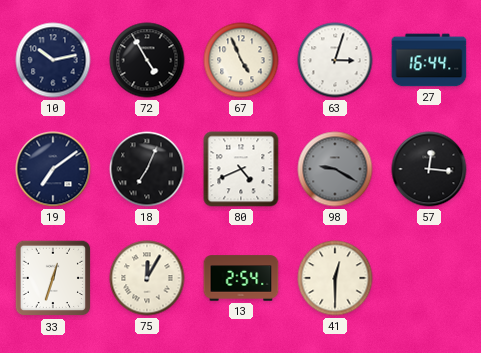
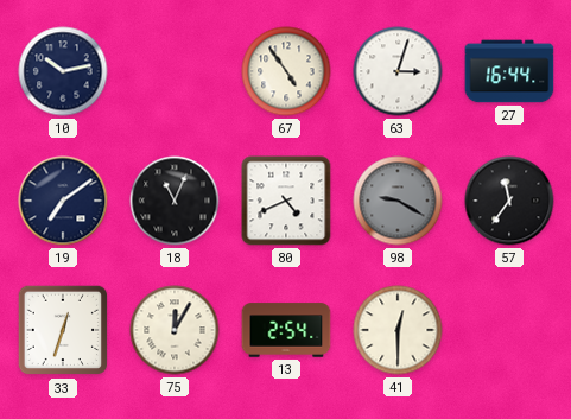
72: 4:55 -> none (147, 60)
67: 4:56 -> 4:54 (286, 71)
18: 7:04 -> 11:04 (175, 201)
57: 12:16 -> 11:36 (509, 201)
